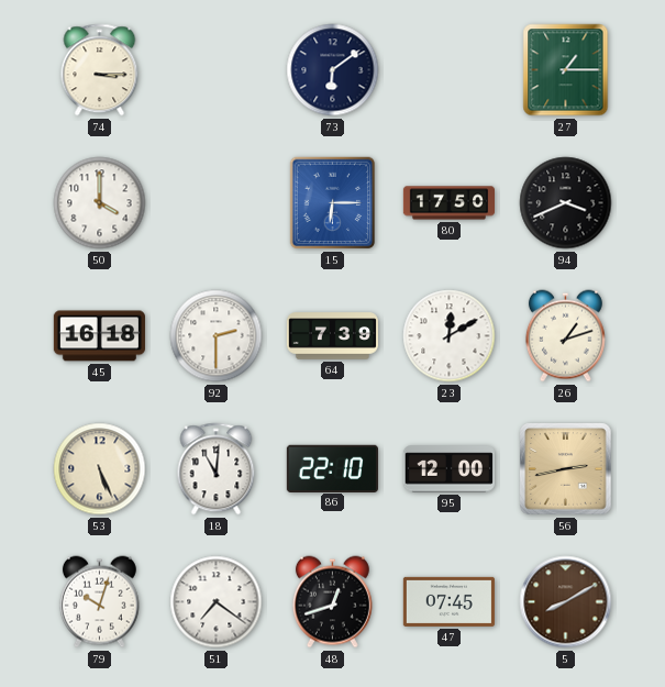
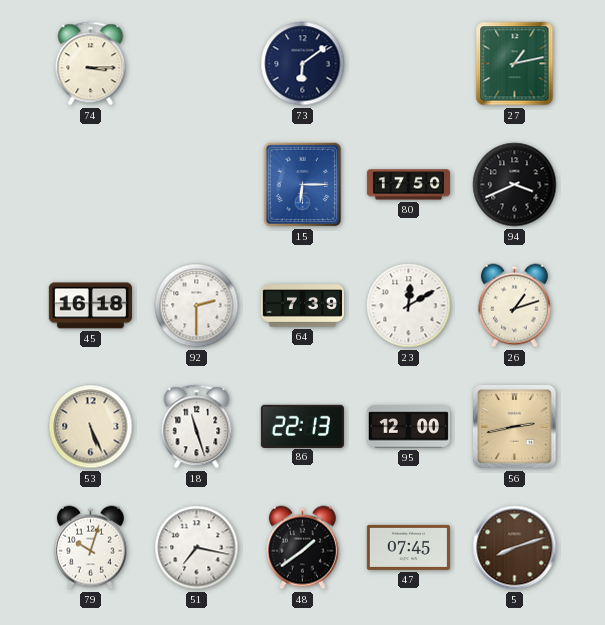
27: 1:15 -> 1:13 (515, 64)
50: 4:00 -> none (100, 203)
18: 11:01 -> 11:27 (197, 427)
86: 22:10 -> 22:13 (302, 426)
51: 7:21 -> 7:17 (197, 548)
48: 12:42 -> 1:39 (302, 548)
5: 8:10 -> 8:12 (515, 548)
